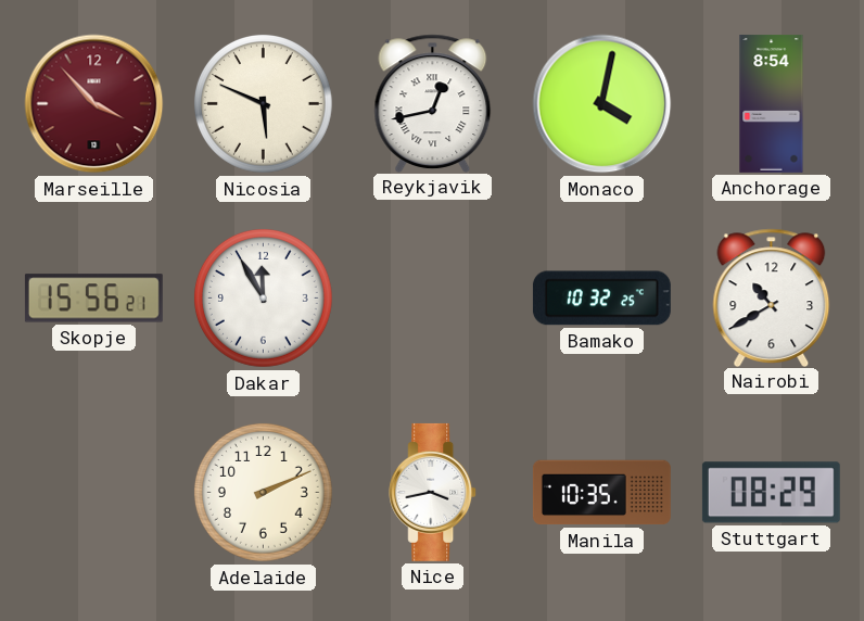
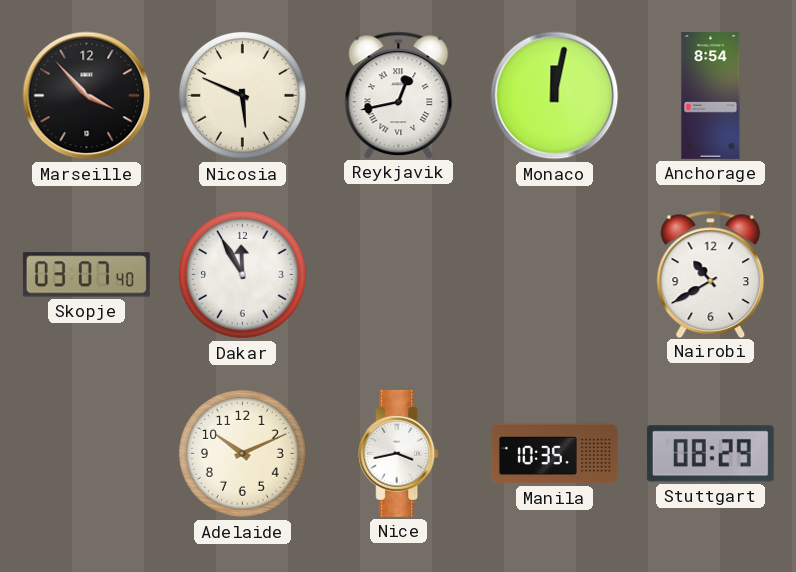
Marseille dial: burgundy -> black (87, 96)
Monaco: 4:02 -> 12:02 (555, 96)
Skopje: 15:56 -> 03:07 (86, 275)
Bamako: 10:32 -> none (601, 299)
Adelaide: 2:11 -> 10:11 (243, 454)
